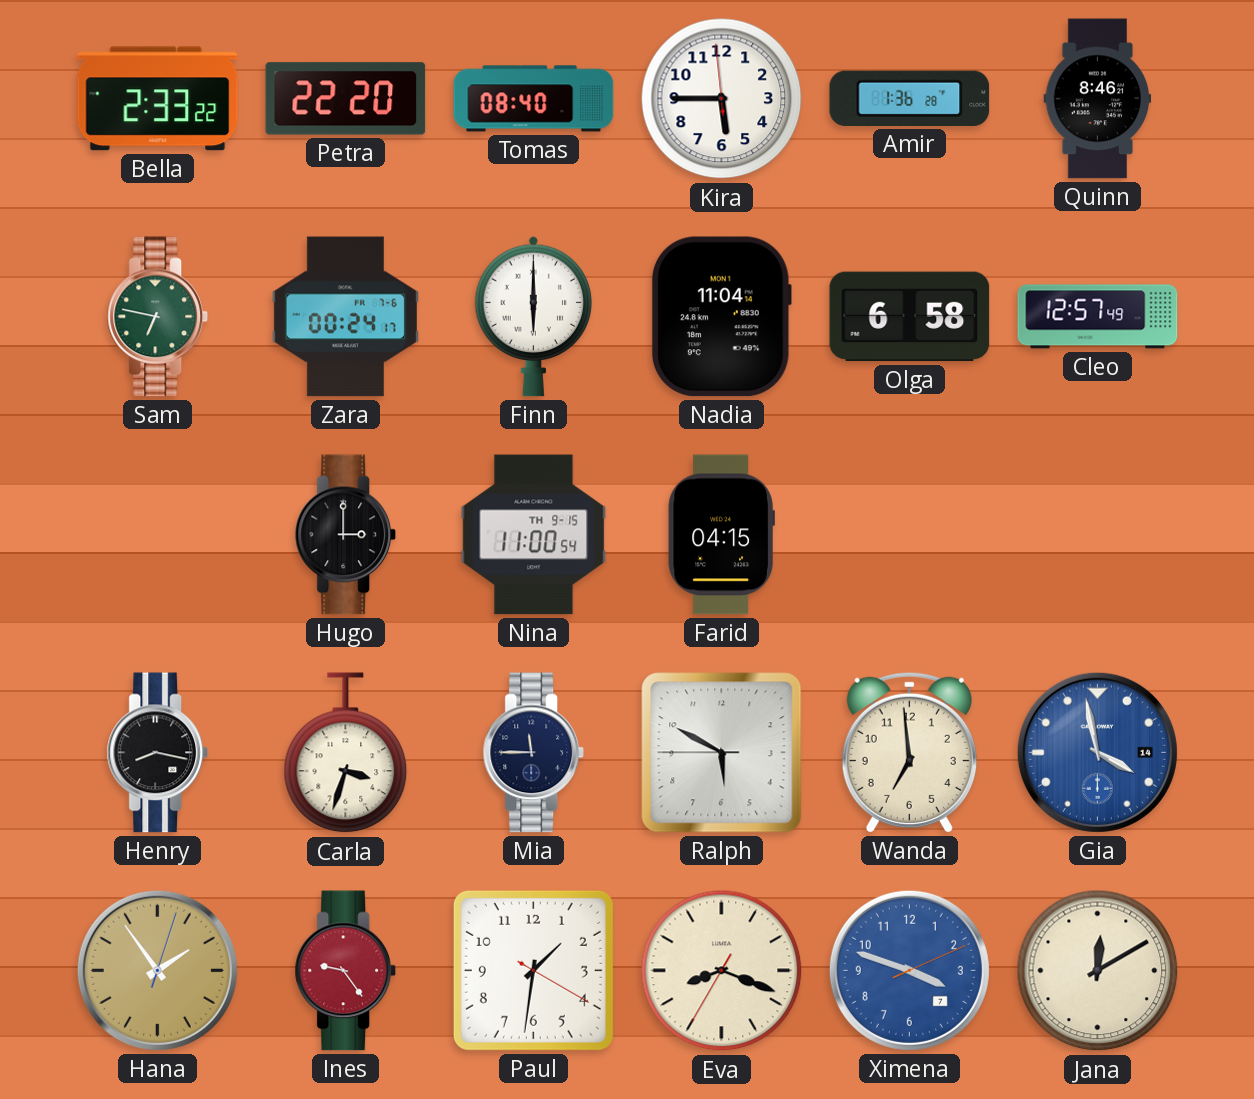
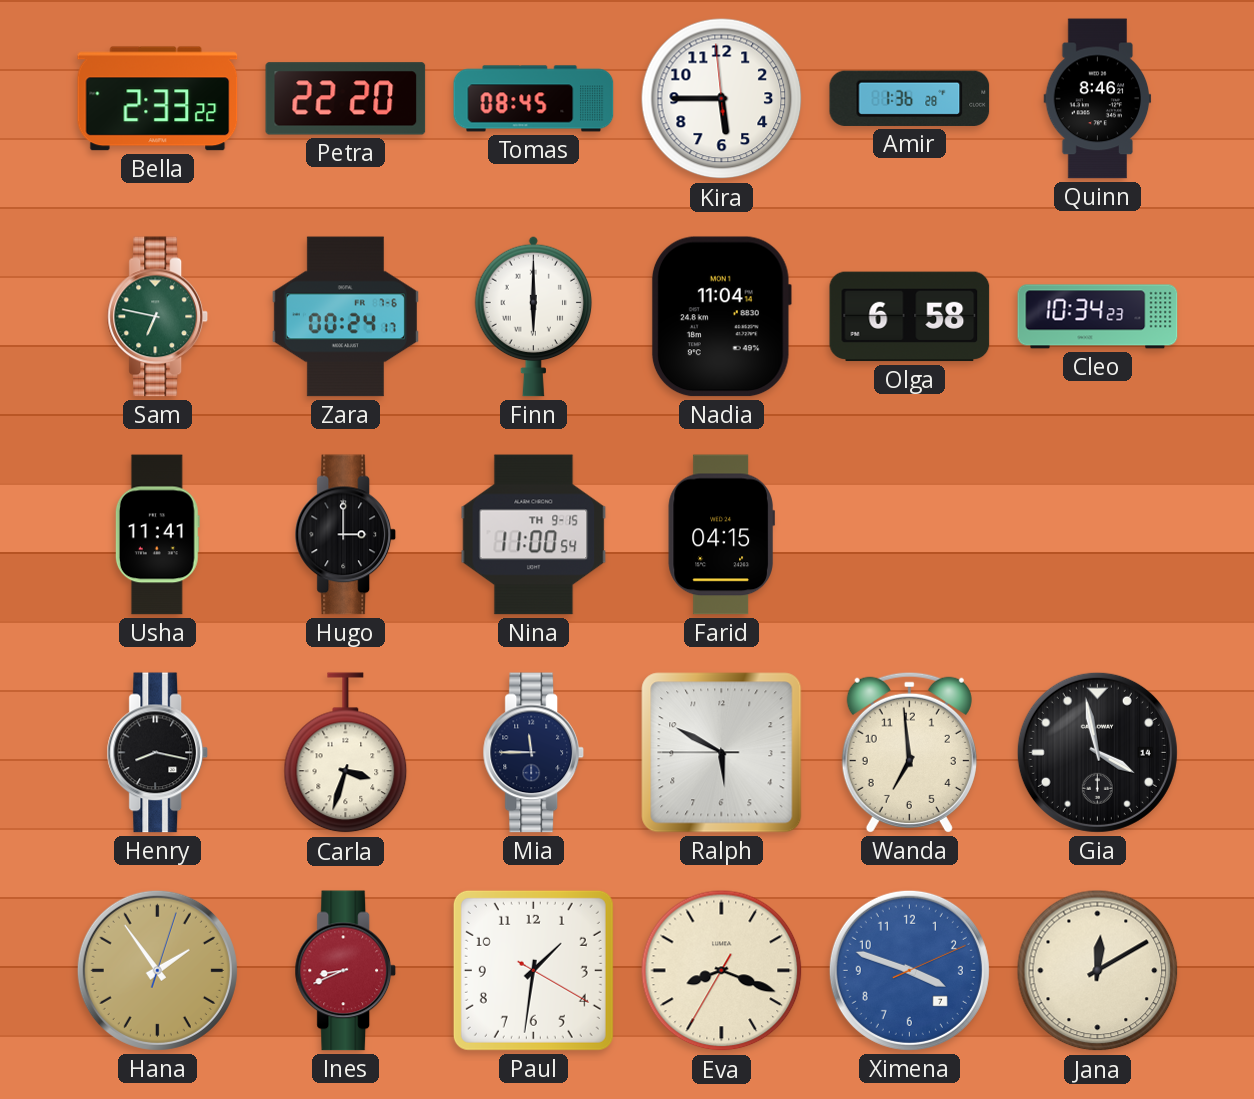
Tomas: 08:40 -> 08:45 (534, 99)
Cleo: 12:57 -> 10:34 (1098, 317)
Usha: none -> 11:41 (157, 535)
Gia dial: blue -> black (1097, 752)
Ines: 9:24 -> 8:41 (346, 971)
